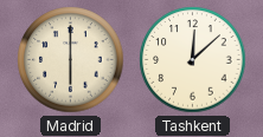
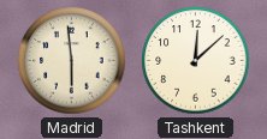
Madrid: 6:00 -> 5:59 (72, 61)
